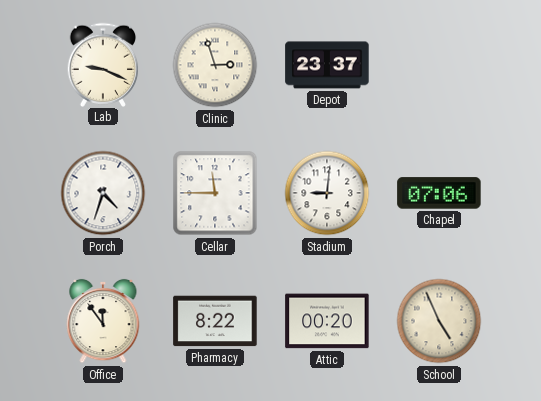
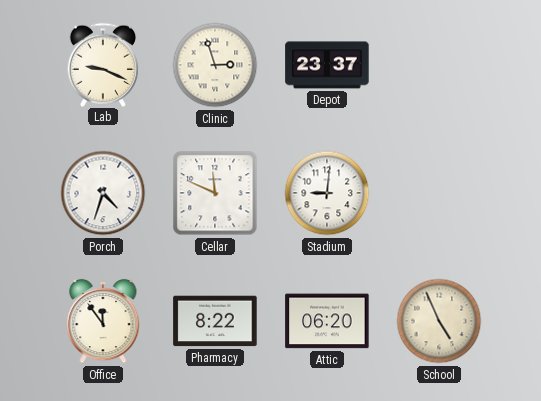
Cellar: 11:45 -> 11:49 (215, 193)
Chapel: 07:06 -> none (439, 193)
Attic: 00:20 -> 06:20 (327, 321)
